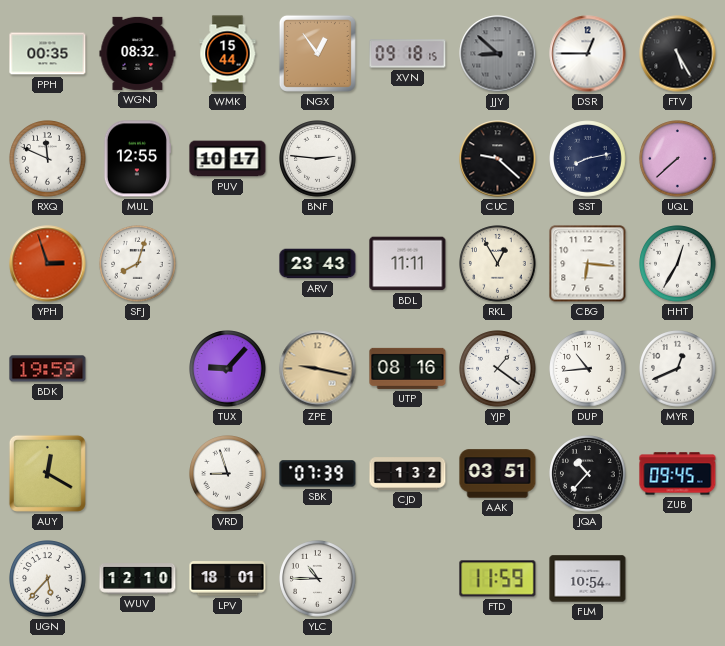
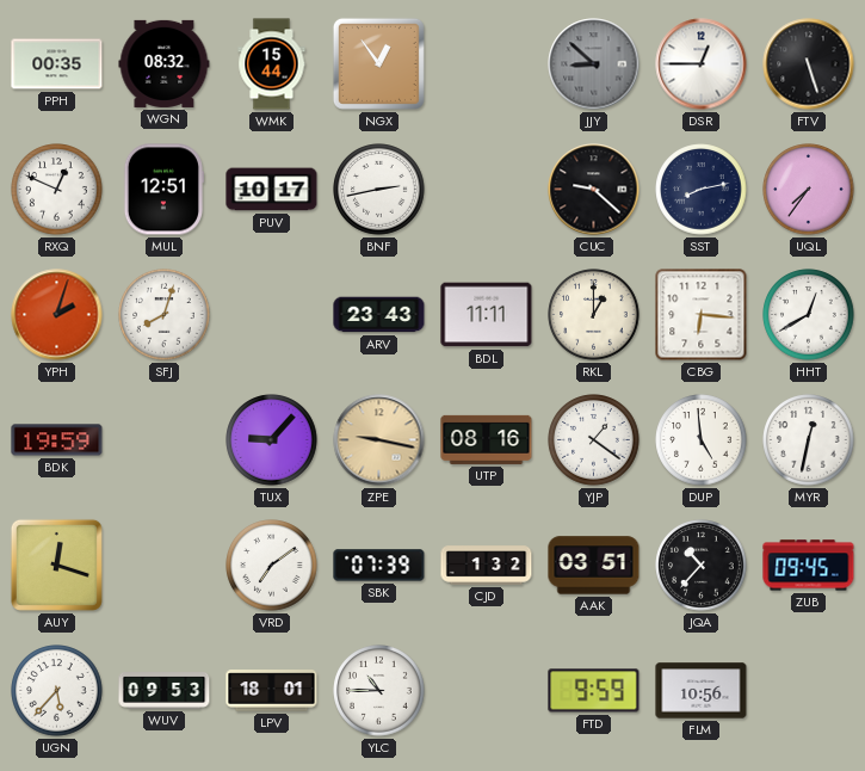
XVN: 09:18 -> none (408, 54)
FTV: 5:25 -> 5:27 (809, 64)
RXQ: 11:49 -> 12:49 (57, 190)
MUL: 12:55 -> 12:51 (162, 190)
BNF: 2:46 -> 2:43 (379, 190)
UQL: 7:38 -> 7:36 (809, 190)
YPH: 2:57 -> 2:03 (57, 315)
RKL: 12:55 -> 1:00 (594, 315)
HHT: 12:35 -> 12:40 (809, 315)
DUP: 10:44 -> 4:59 (702, 440)
MYR: 12:41 -> 12:32 (809, 440)
AUY: 12:20 -> 12:18 (56, 565)
VRD: 8:57 -> 7:09 (272, 566)
WUV: 12:10 -> 09:53 (165, 691)
FTD: 11:59 -> 9:59 (594, 691)
FLM: 10:54 -> 10:56 (702, 691)
